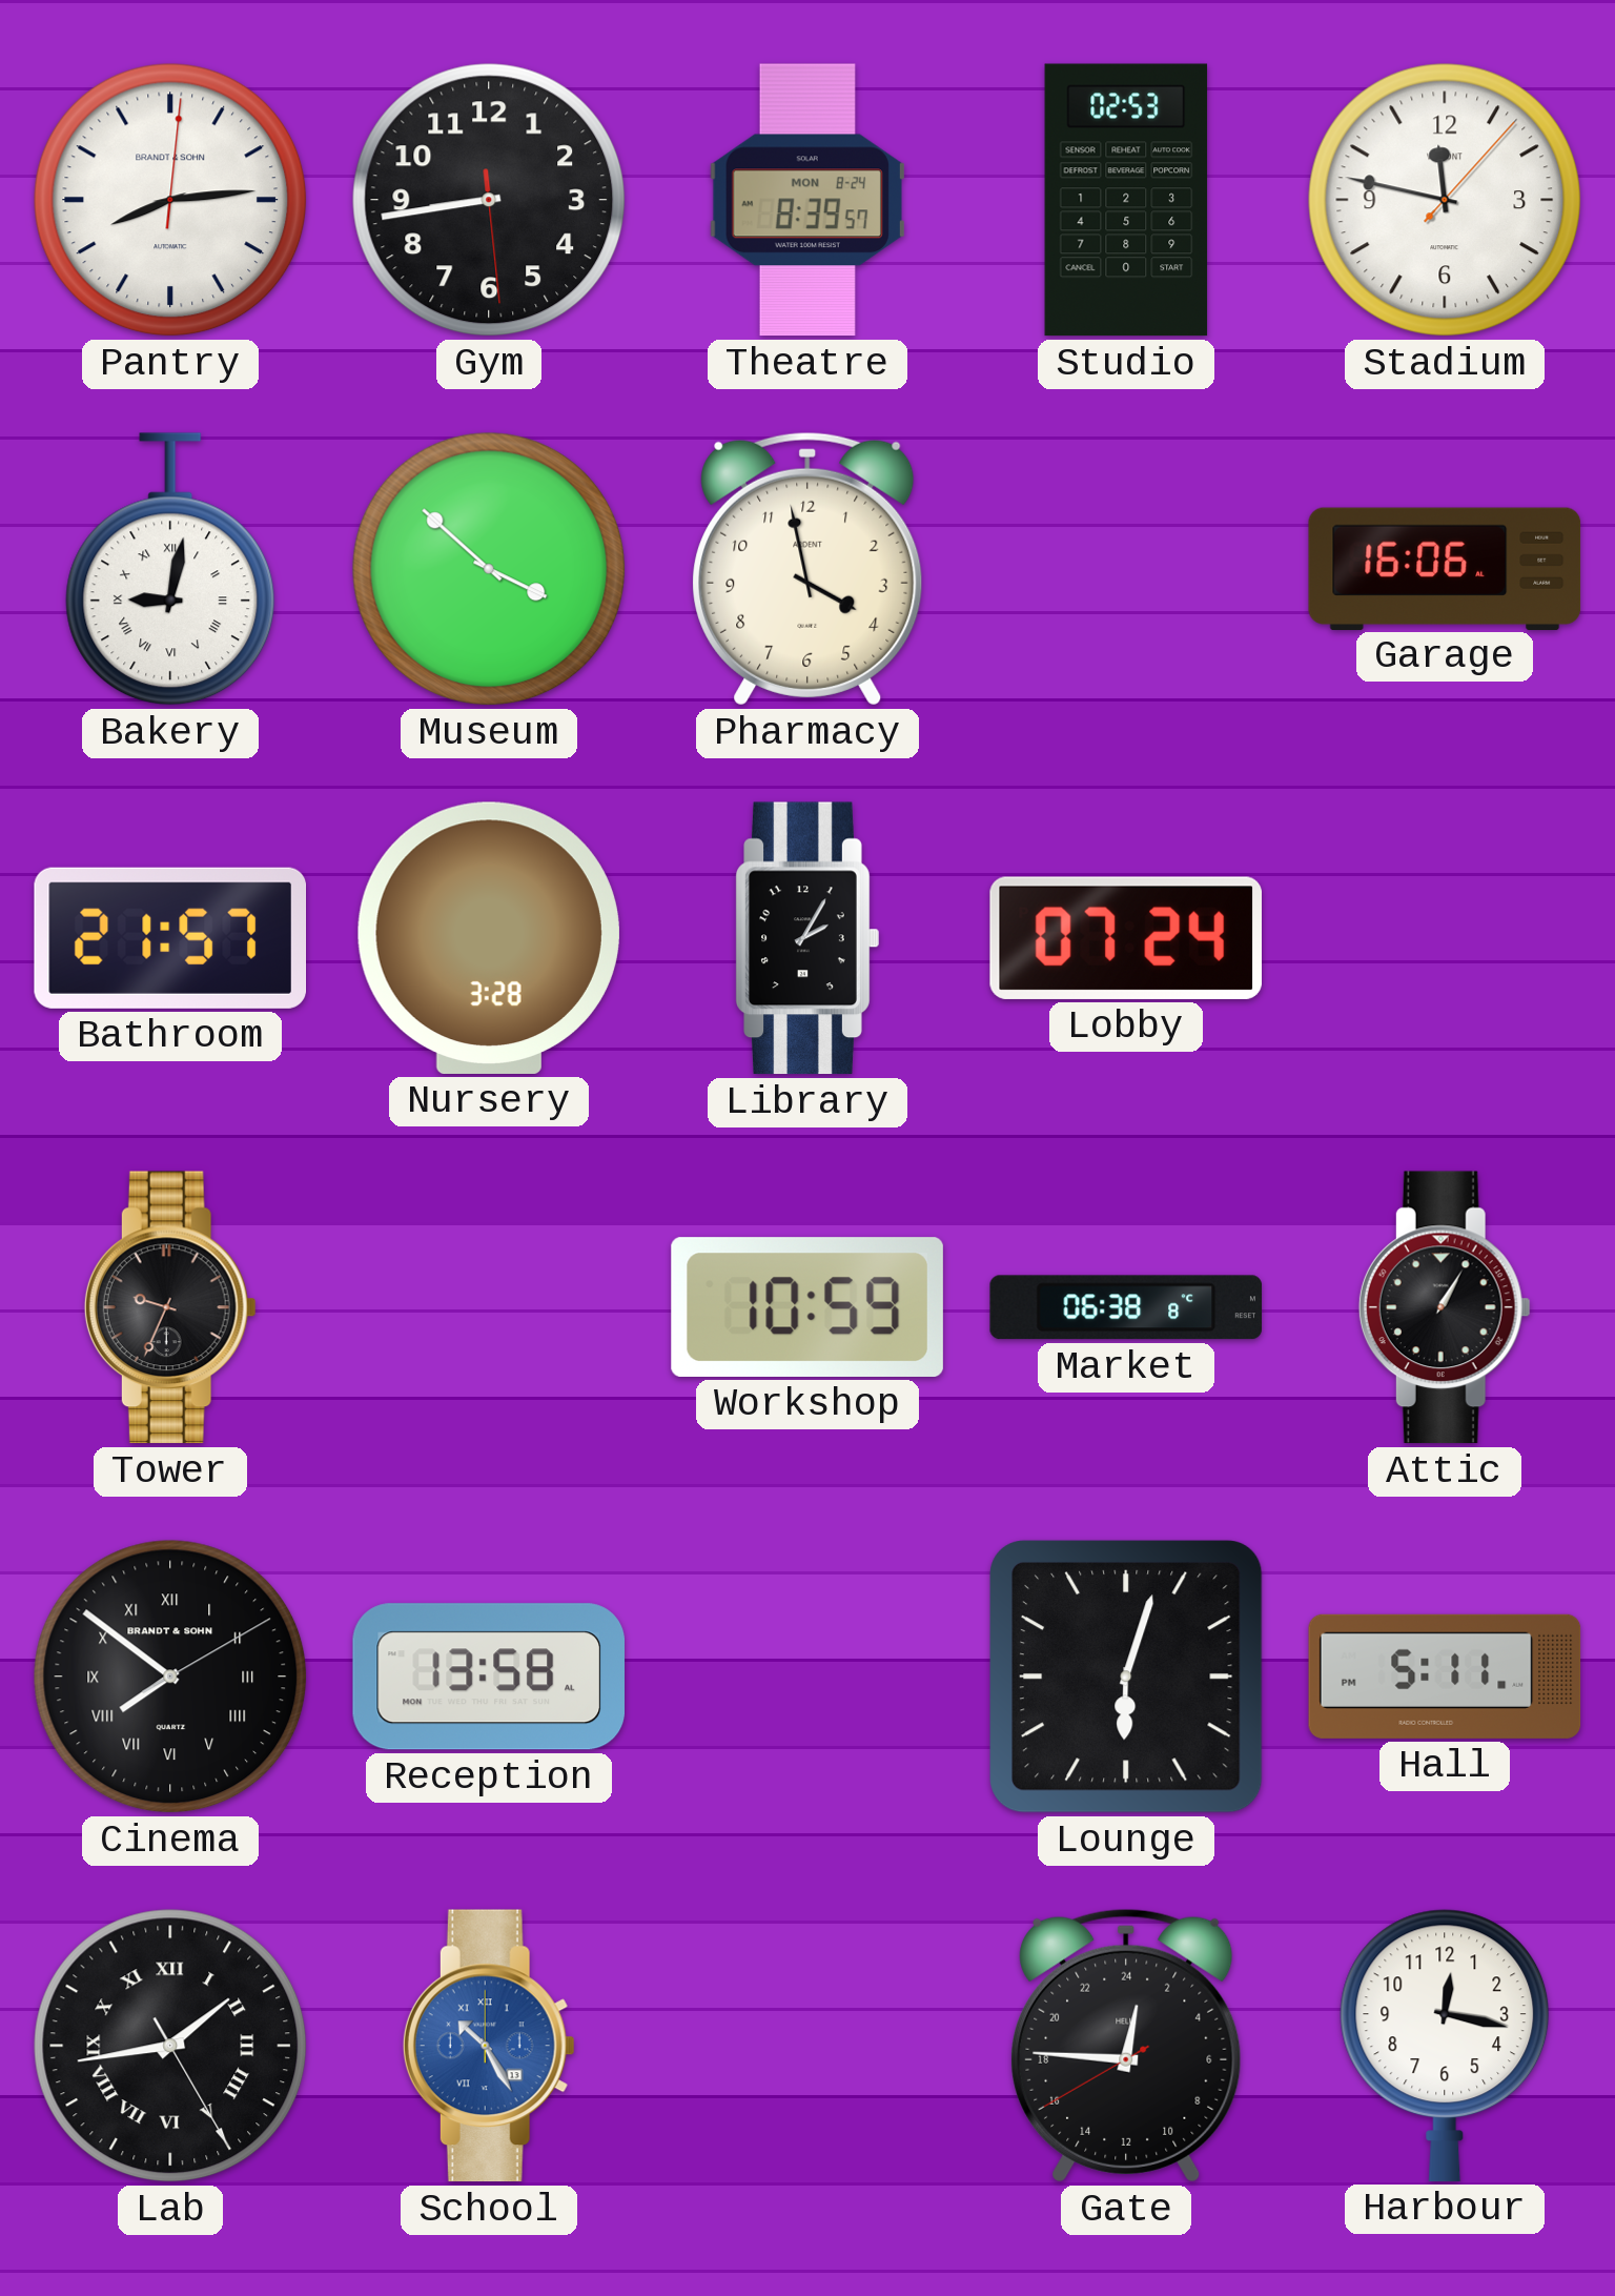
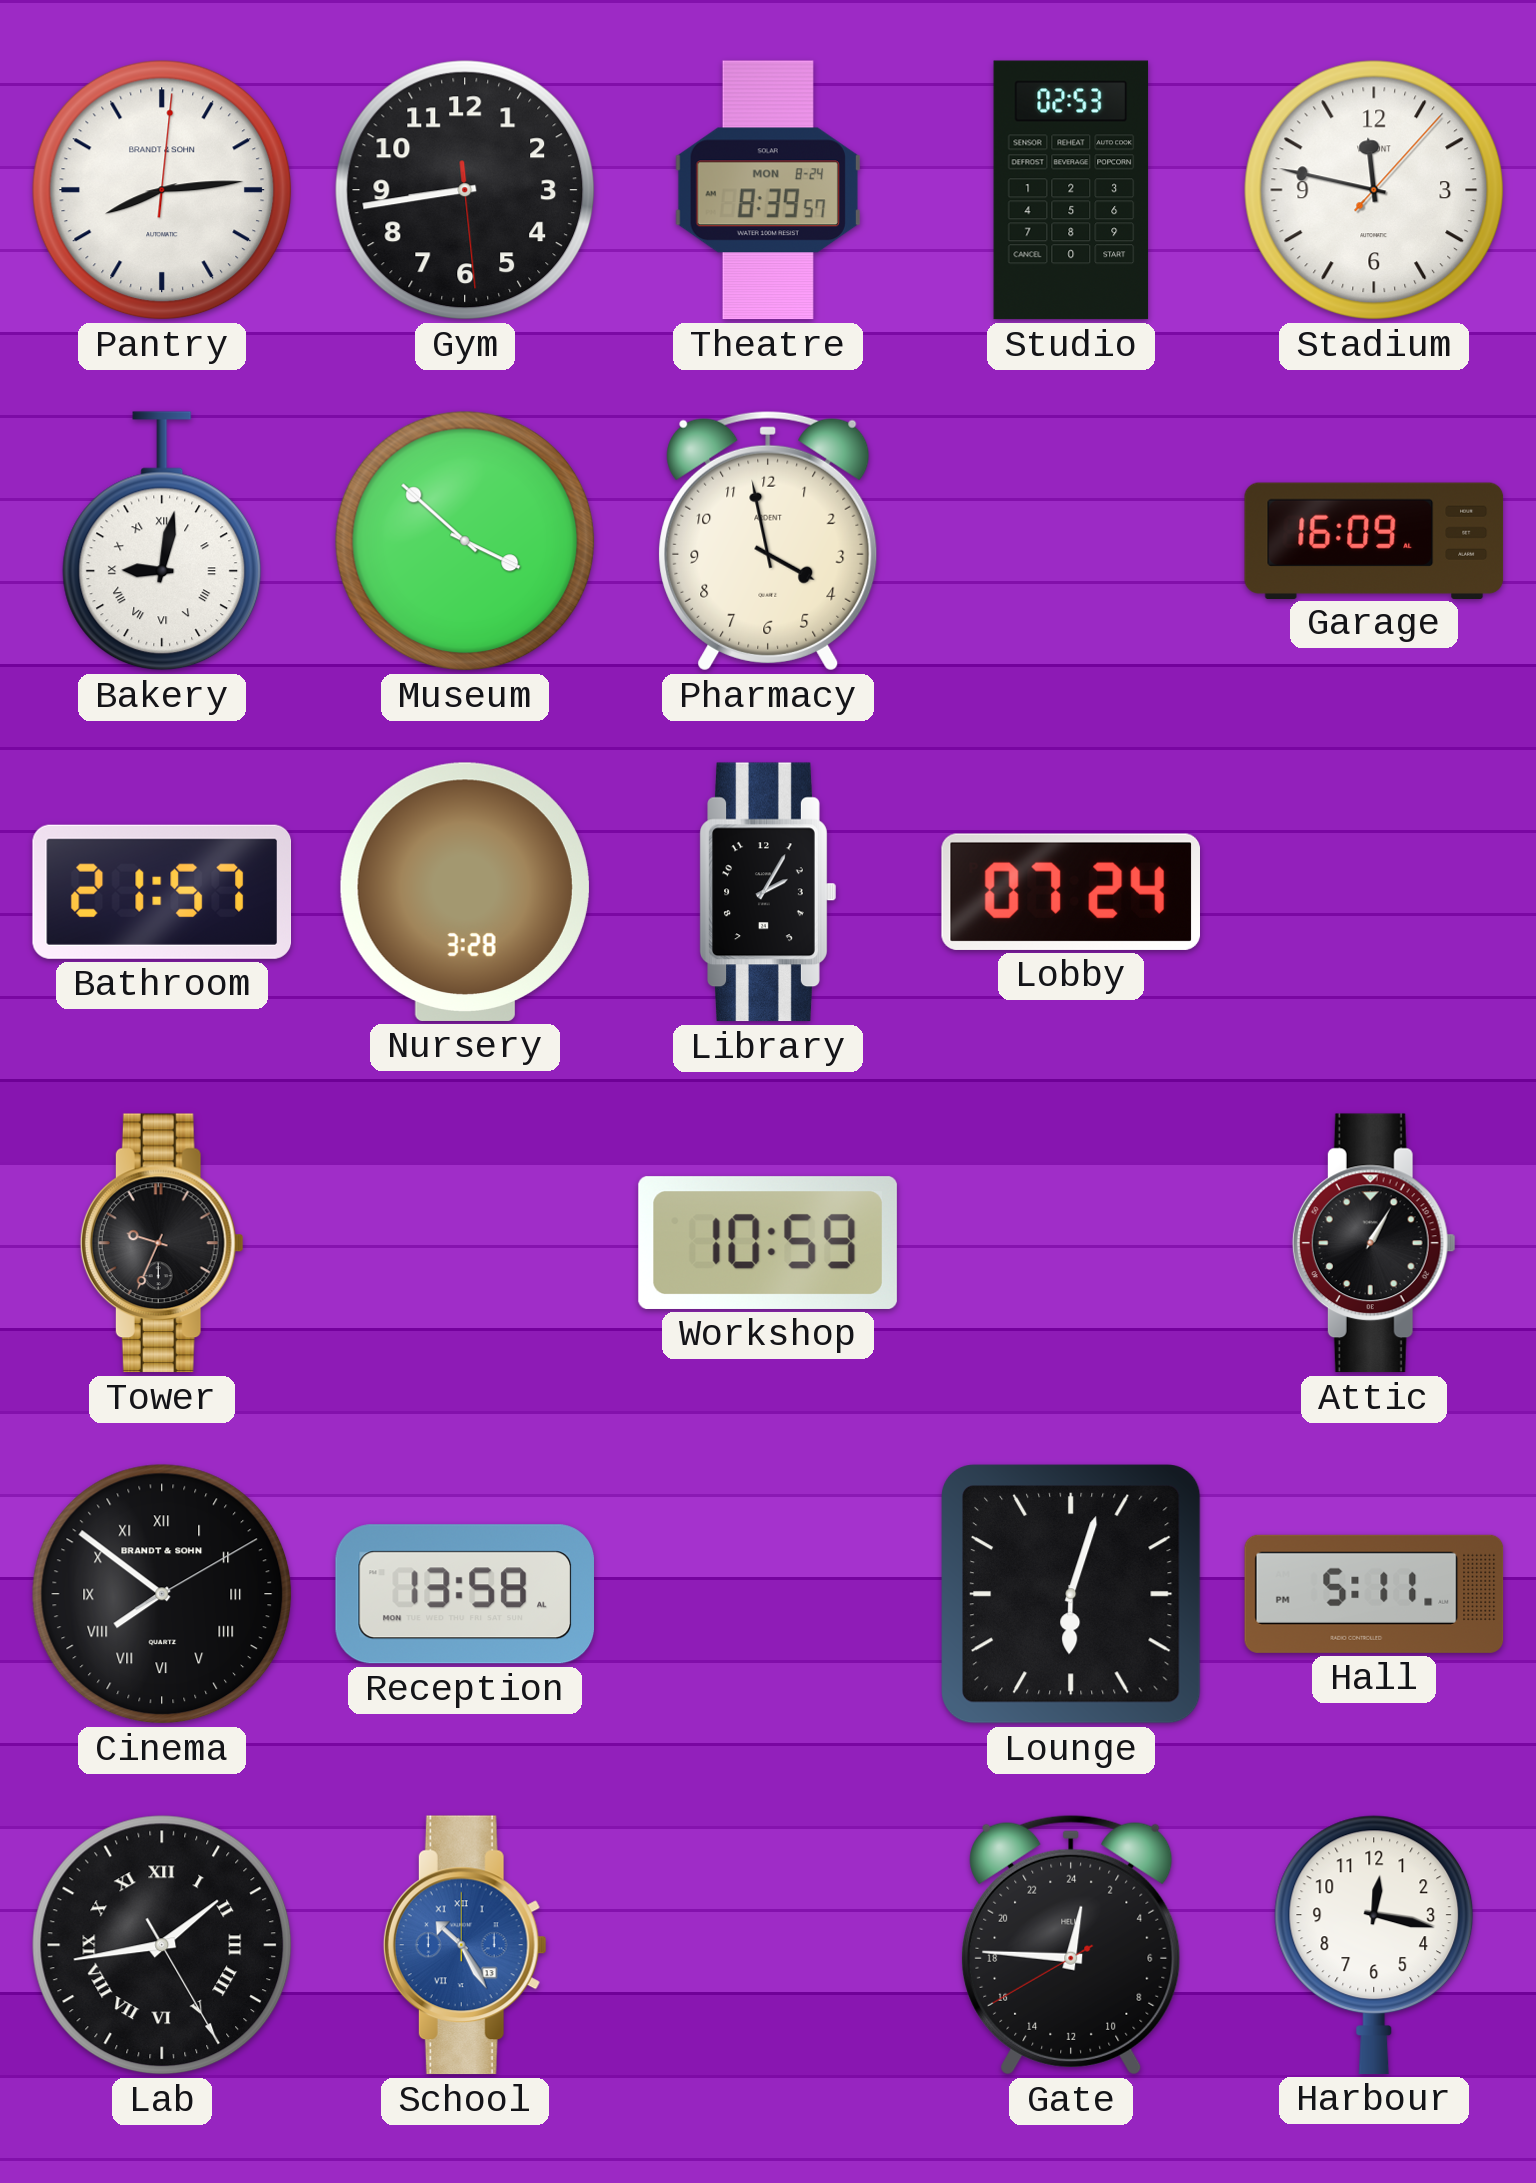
Garage: 16:06 -> 16:09 (1374, 540)
Market: 06:38 -> none (1126, 1307)
